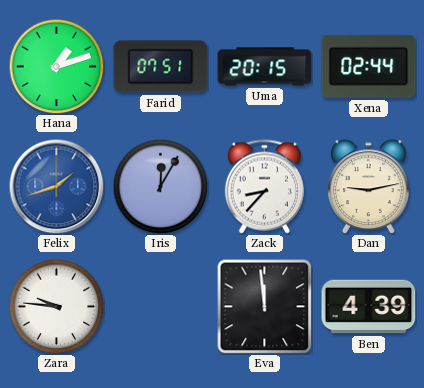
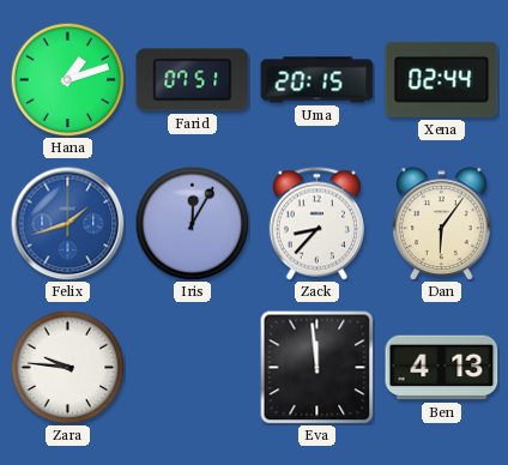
Dan: 9:13 -> 6:06 (442, 224)
Ben: 4:39 -> 4:13 (442, 368)
